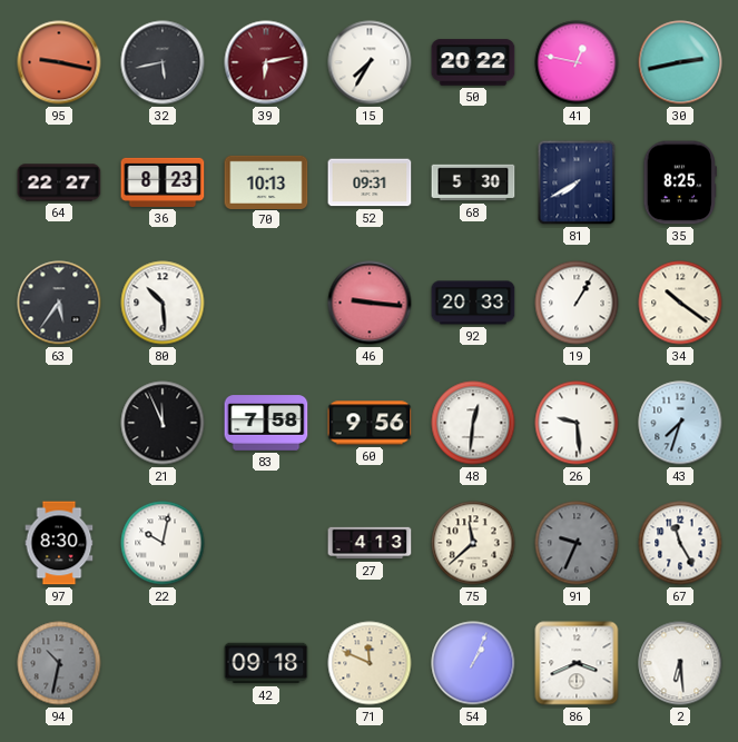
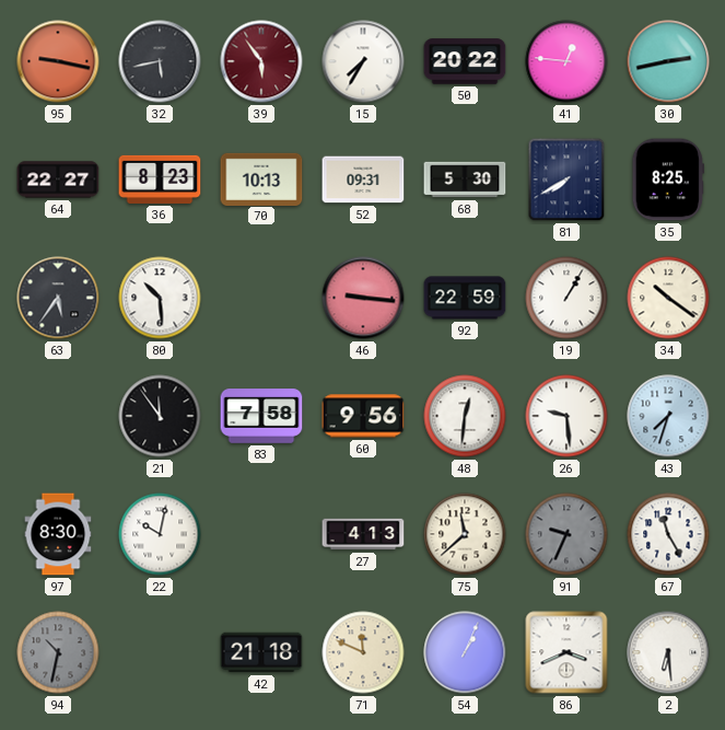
39: 6:13 -> 5:54 (261, 61)
41: 12:47 -> 12:46 (566, 61)
92: 20:33 -> 22:59 (465, 298)
21: 11:56 -> 11:54 (160, 416)
42: 09:18 -> 21:18 (261, 652)
